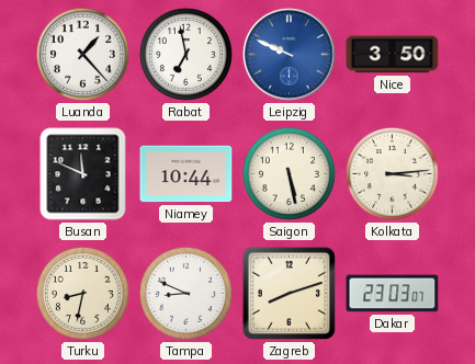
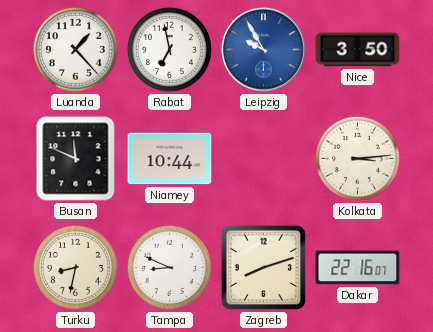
Leipzig: 9:49 -> 9:55 (264, 50)
Saigon: 5:28 -> none (289, 173)
Dakar: 23:03 -> 22:16 (358, 268)
